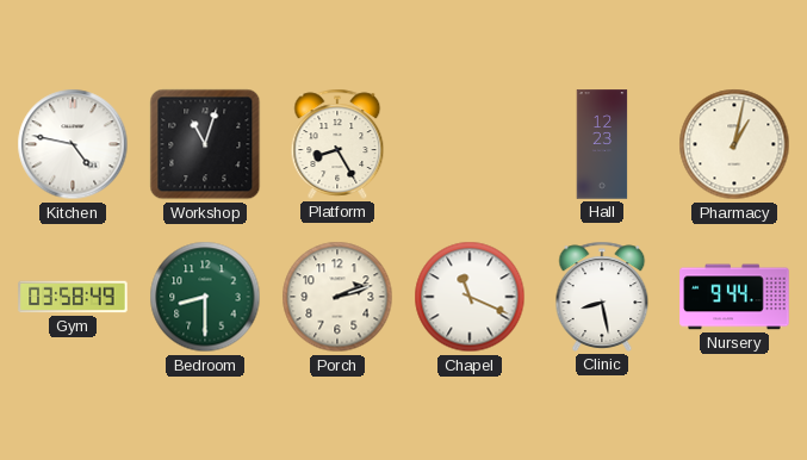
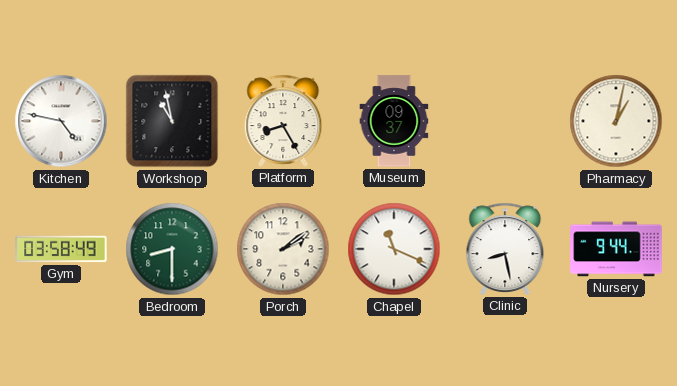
Workshop: 11:03 -> 10:58 (172, 121)
Museum: none -> 09:37 (394, 121)
Hall: 12:23 -> none (602, 144)
Porch: 2:12 -> 2:09 (283, 249)
